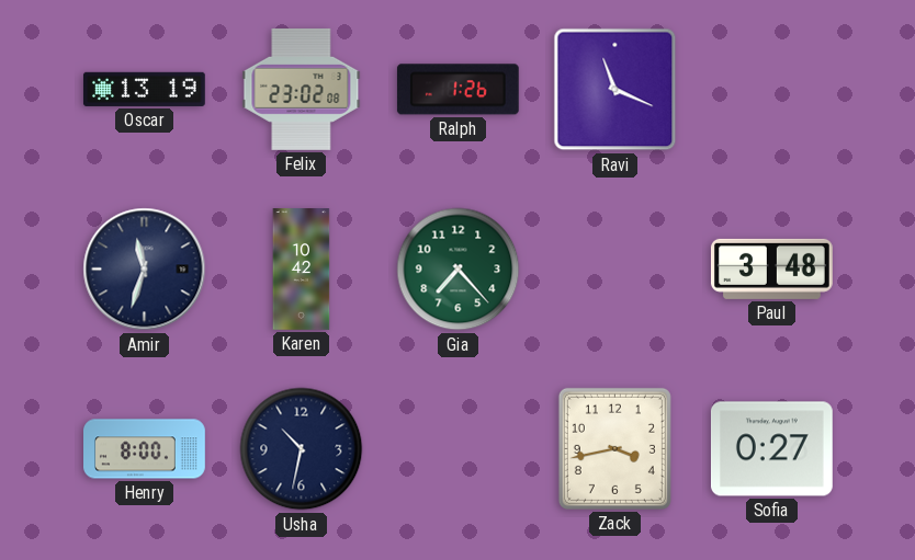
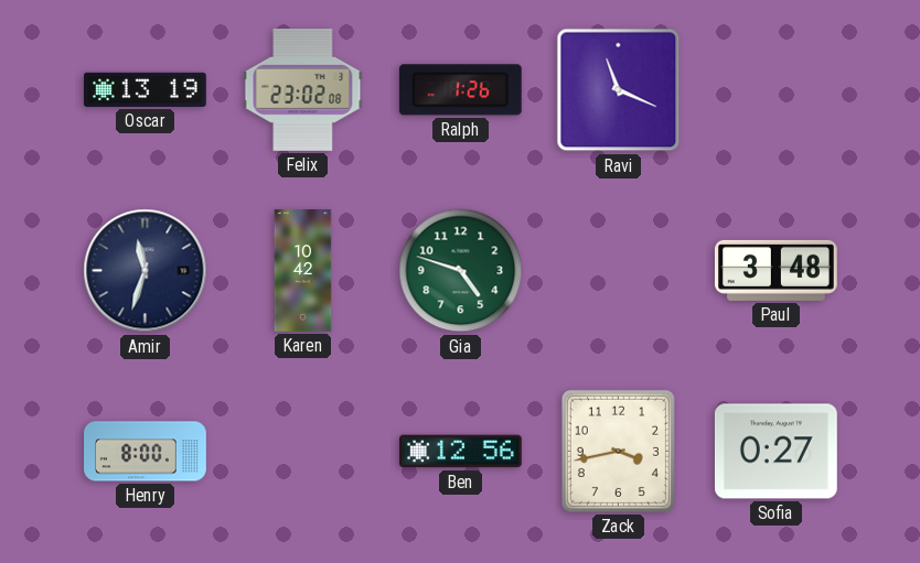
Gia: 7:23 -> 4:48 (461, 271)
Usha: 10:32 -> none (302, 449)
Ben: none -> 12:56 (461, 452)
